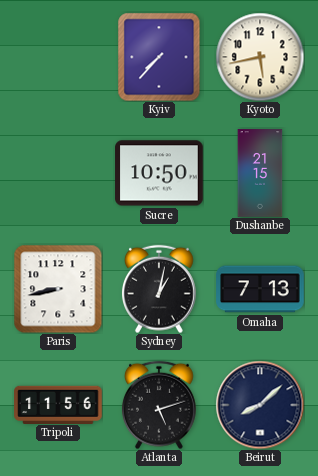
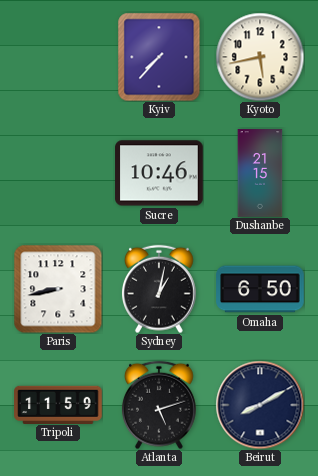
Sucre: 10:50 -> 10:46 (159, 173)
Omaha: 7:13 -> 6:50 (260, 289)
Tripoli: 11:56 -> 11:59 (58, 404)
Beirut: 8:08 -> 8:10 (260, 405)
